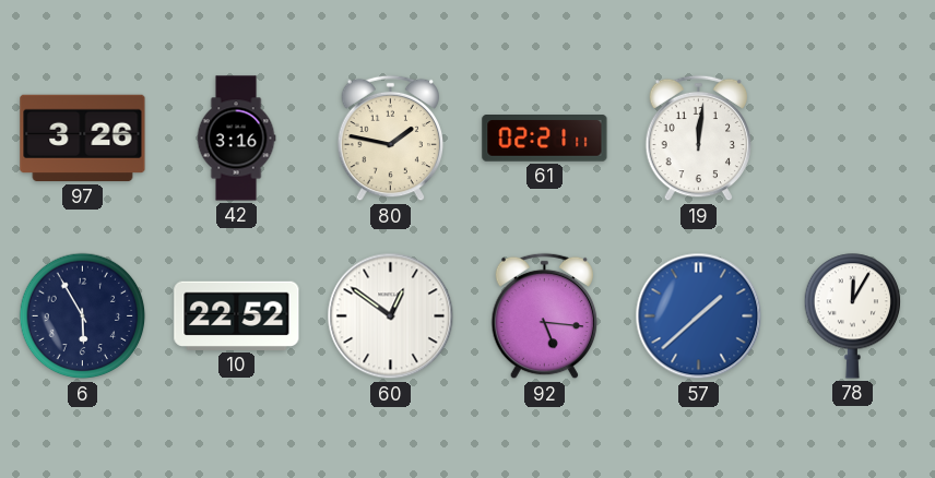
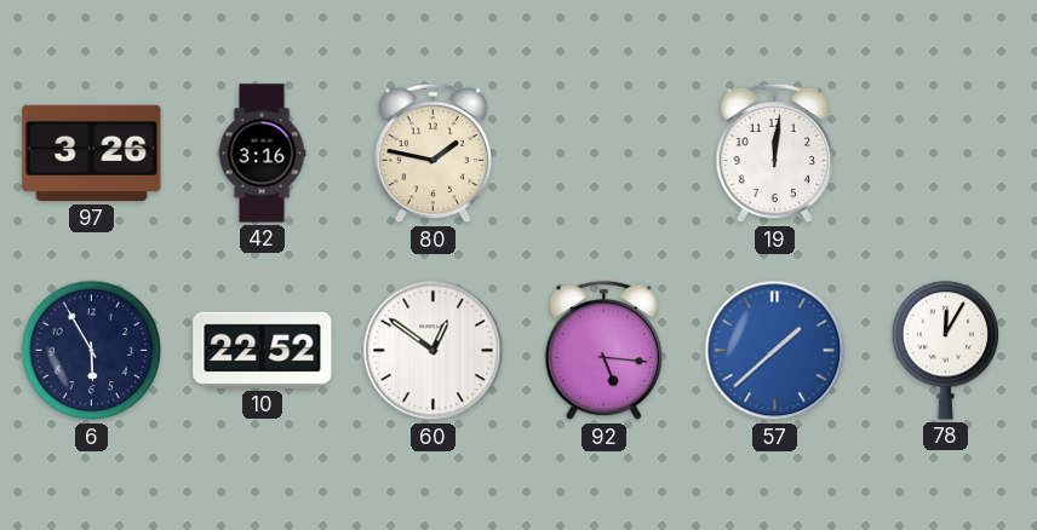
61: 02:21 -> none (545, 139)
